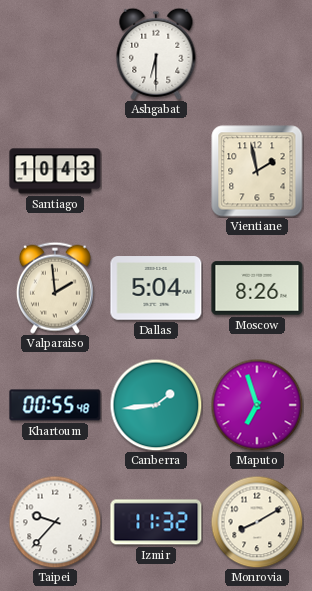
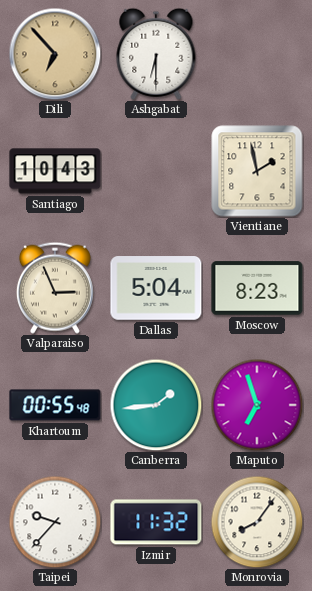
Dili: none -> 6:53 (55, 54)
Valparaiso: 1:59 -> 2:56 (55, 288)
Moscow: 8:26 -> 8:23 (257, 288)
Monrovia: 8:10 -> 8:06 (257, 522)
